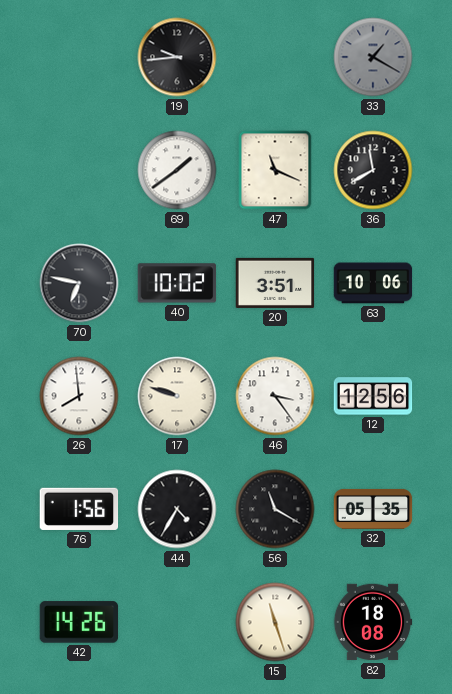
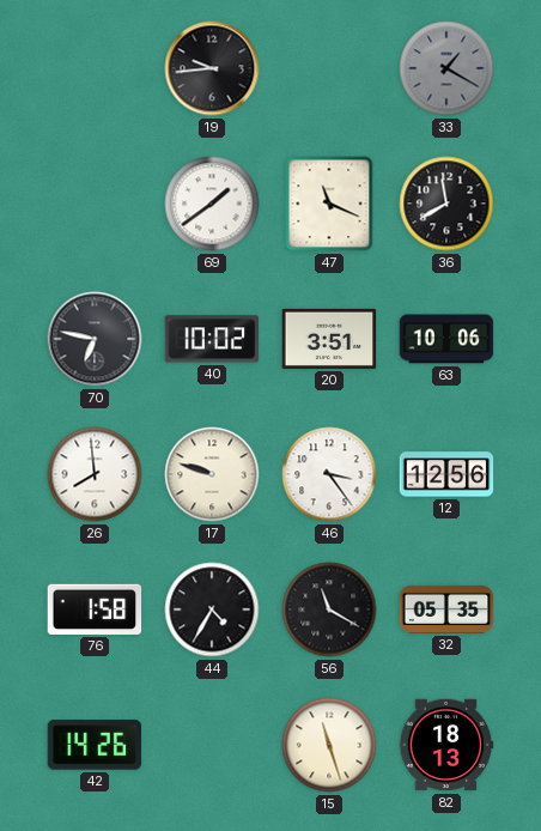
76: 1:56 -> 1:58 (95, 609)
82: 18:08 -> 18:13 (446, 745)
